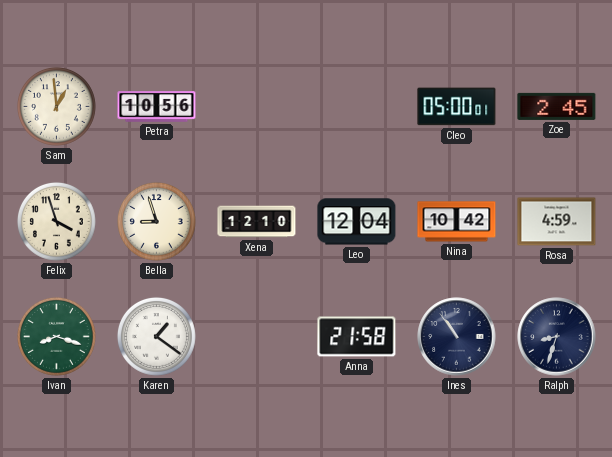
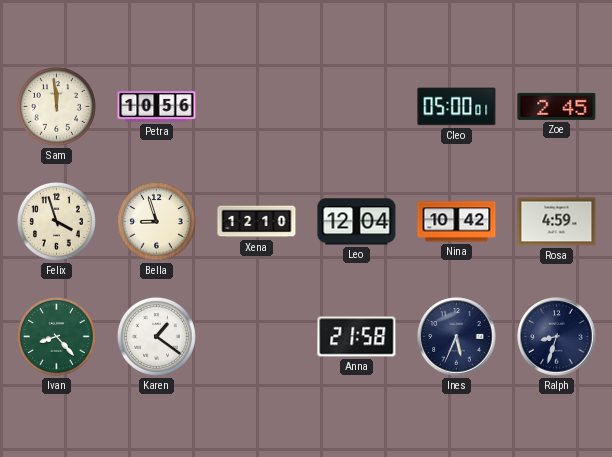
Sam: 12:59 -> 11:59 (56, 106)
Ivan: 8:18 -> 8:23 (56, 336)
Ines: 10:54 -> 5:34 (457, 337)
